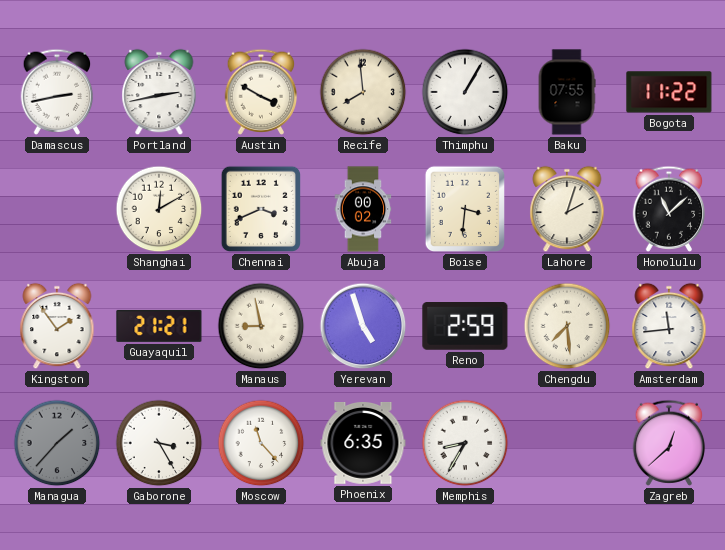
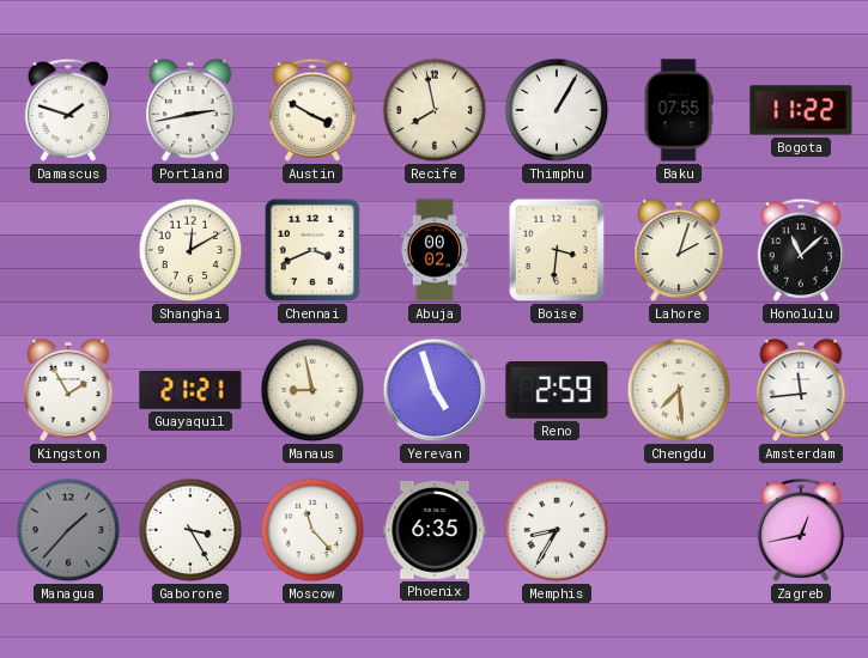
Damascus: 2:43 -> 1:48 (68, 110)
Recife: 7:59 -> 7:58 (435, 110)
Kingston: 1:54 -> 1:55 (68, 390)
Zagreb: 12:38 -> 12:43 (801, 530)
